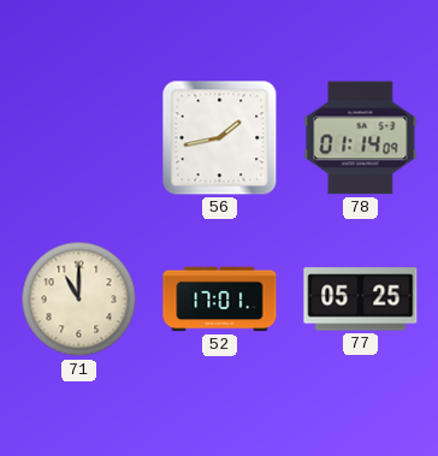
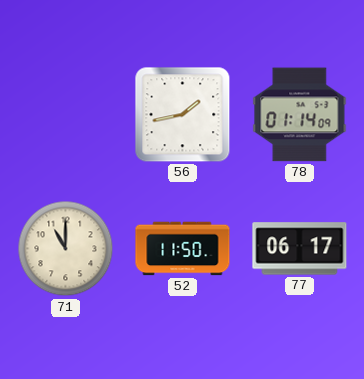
52: 17:01 -> 11:50 (183, 249)
77: 05:25 -> 06:17 (300, 249)
